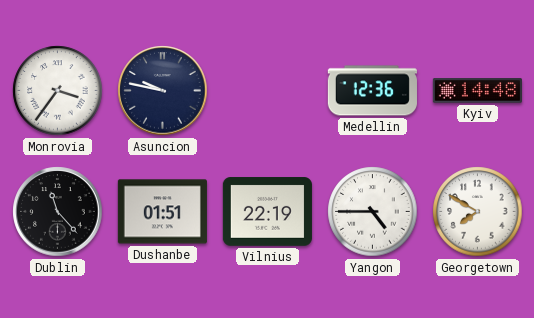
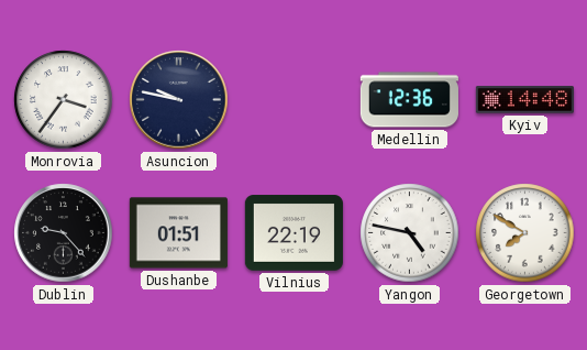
Dublin: 11:23 -> 9:23 (64, 233)
Yangon: 4:45 -> 4:47 (410, 233)
